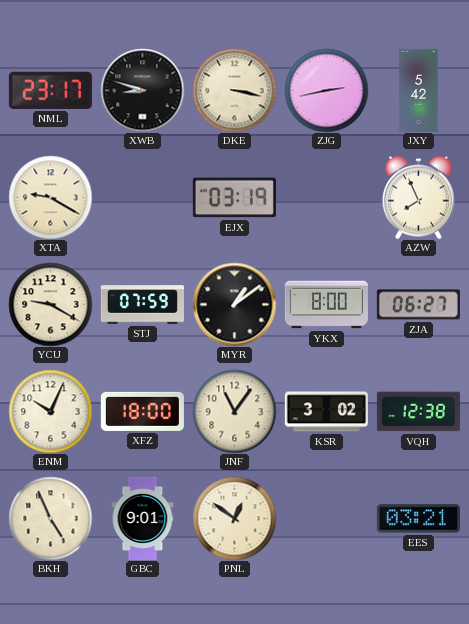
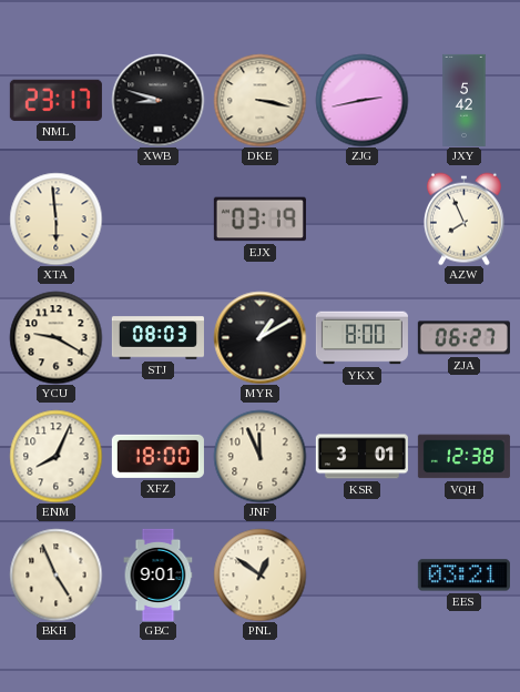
XTA: 9:20 -> 5:59 (55, 218)
STJ: 07:59 -> 08:03 (157, 338)
MYR: 1:09 -> 1:10 (259, 337)
ENM: 10:04 -> 8:04 (55, 456)
JNF: 11:06 -> 11:56 (259, 456)
KSR: 3:02 -> 3:01 (361, 457)
